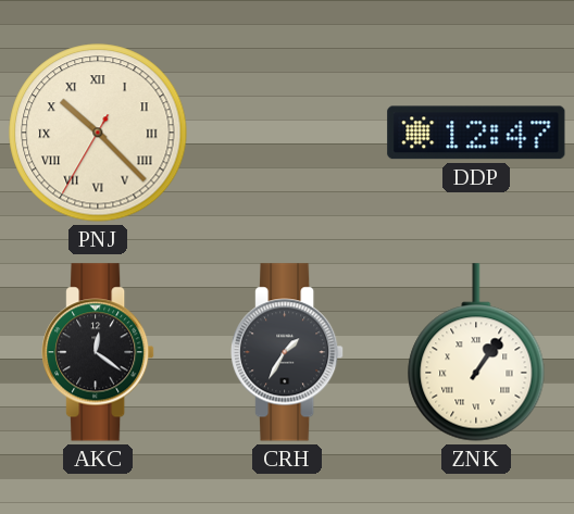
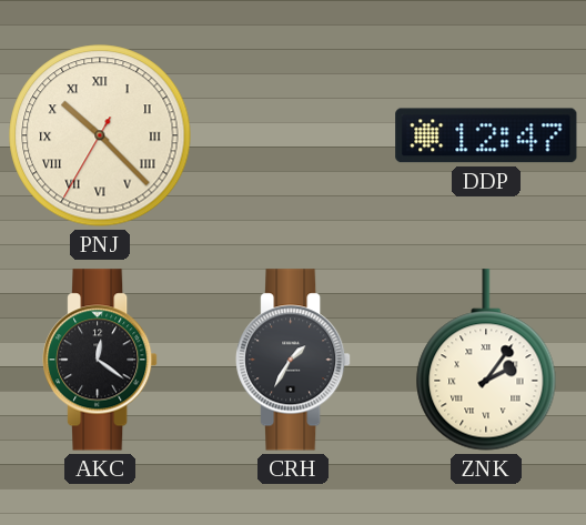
ZNK: 1:06 -> 2:06 (486, 360)
